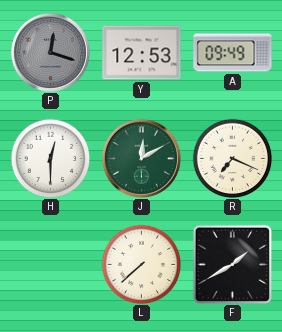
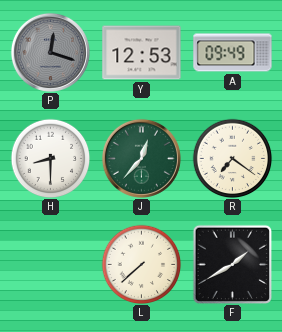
H: 12:30 -> 8:30 (50, 158)
J: 12:10 -> 12:37 (141, 158)
R: 7:19 -> 7:21 (232, 158)
